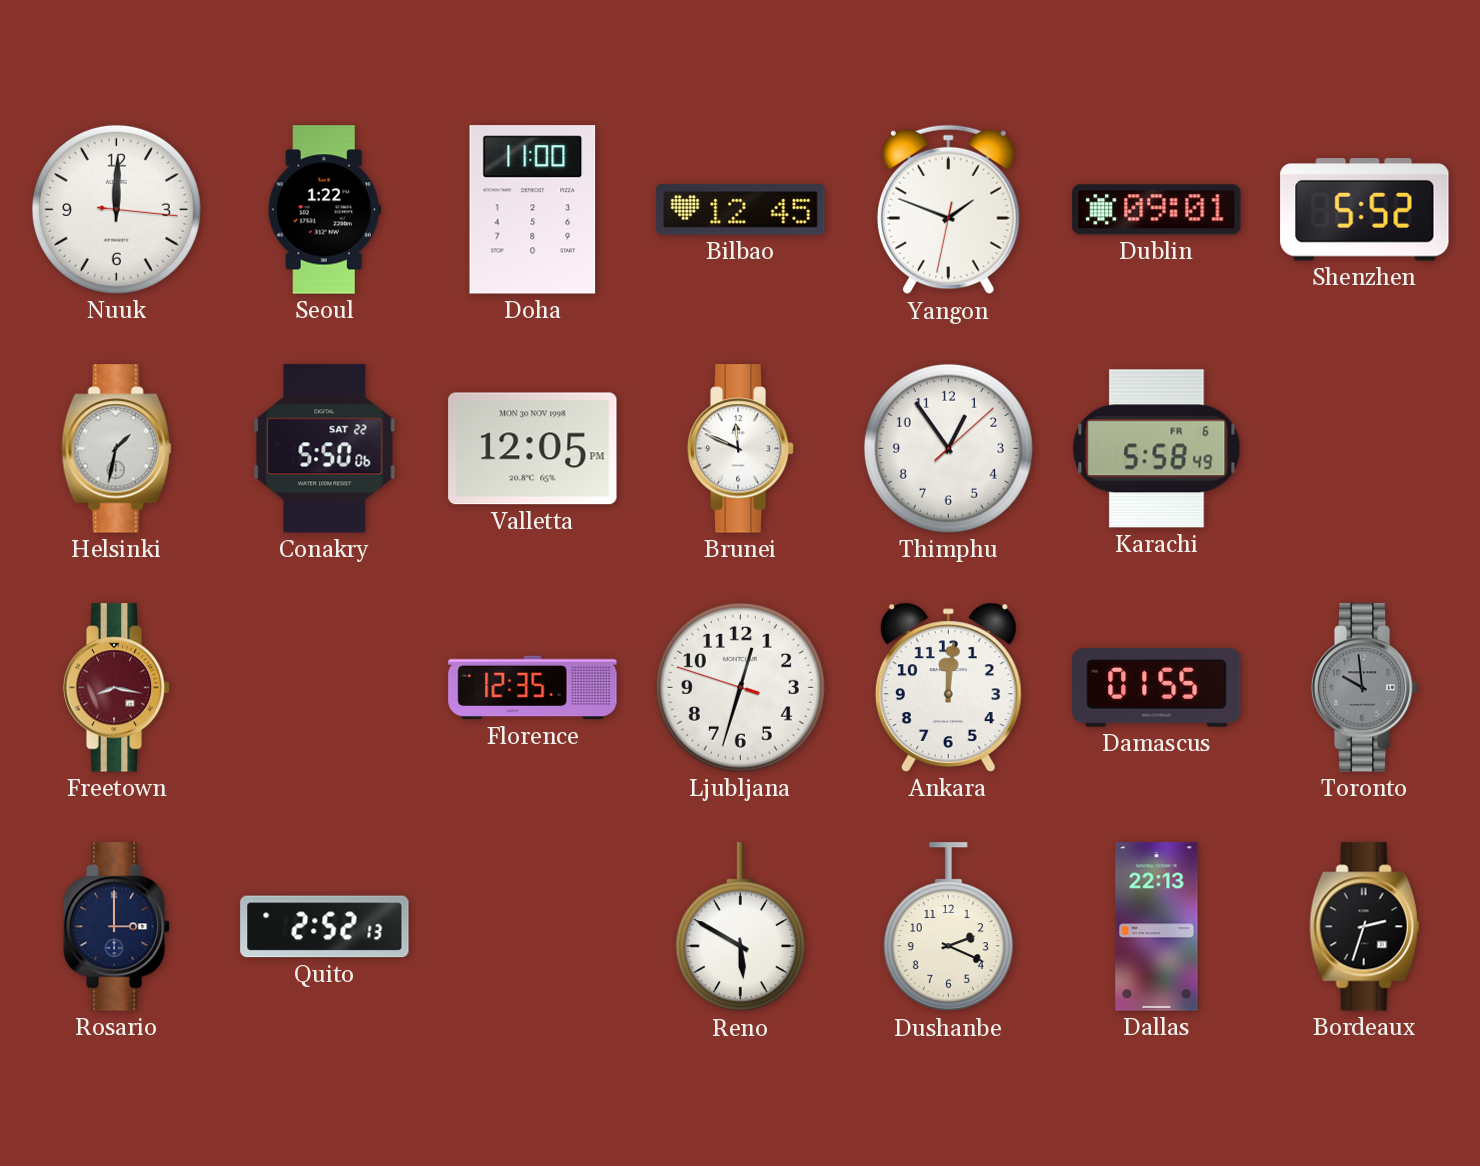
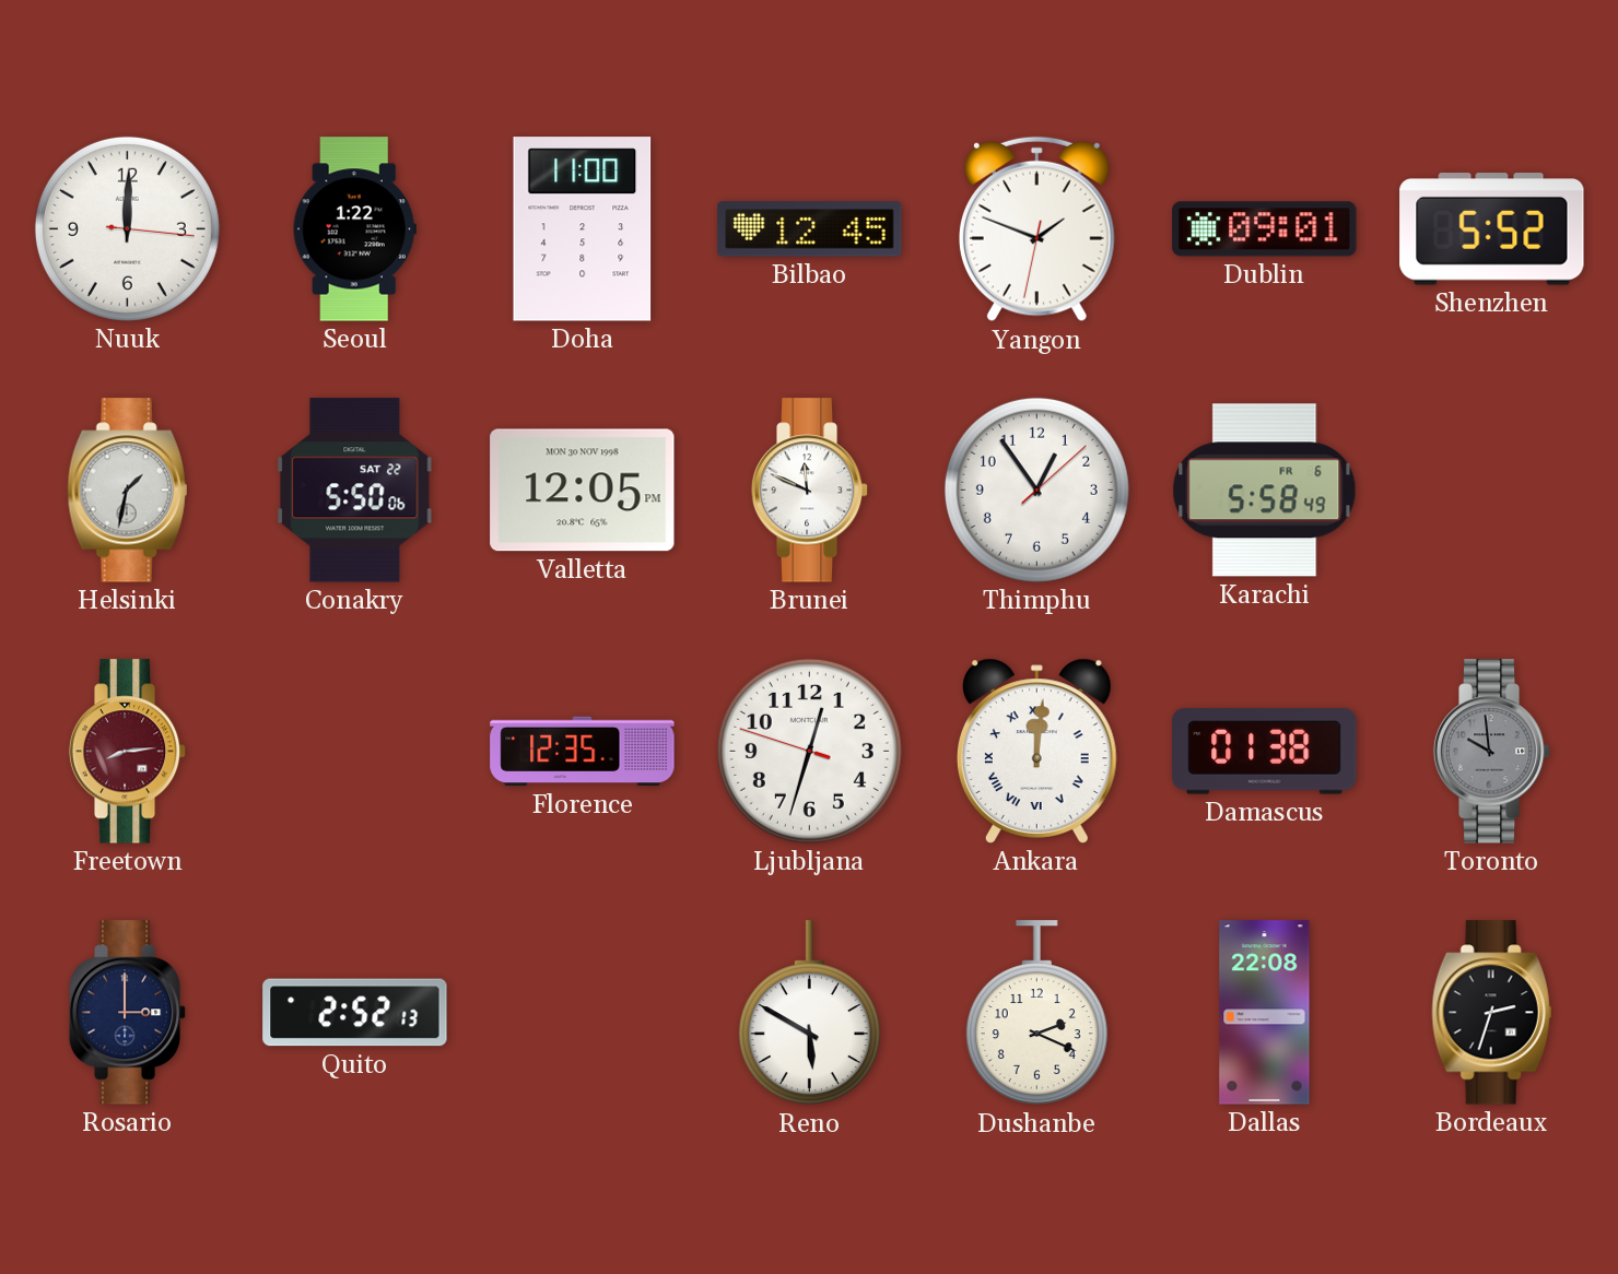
Freetown: 8:17 -> 8:14 (128, 752)
Ankara numerals: Arabic -> Roman (1036, 751)
Damascus: 01:55 -> 01:38 (1265, 752)
Dallas: 22:13 -> 22:08 (1265, 1013)
